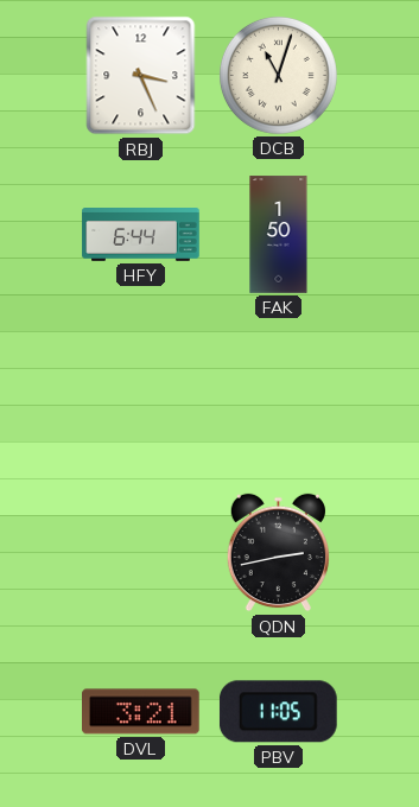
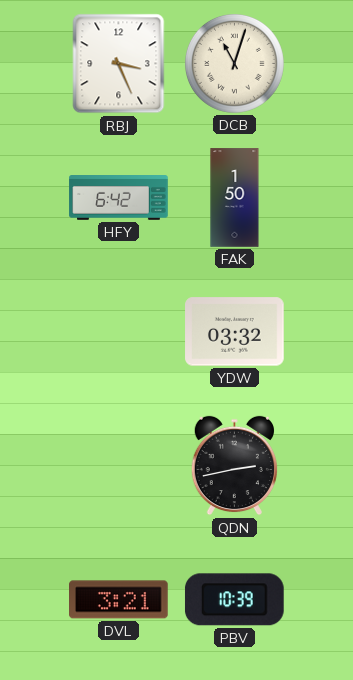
HFY: 6:44 -> 6:42 (119, 198)
YDW: none -> 03:32 (235, 332)
PBV: 11:05 -> 10:39 (234, 600)
